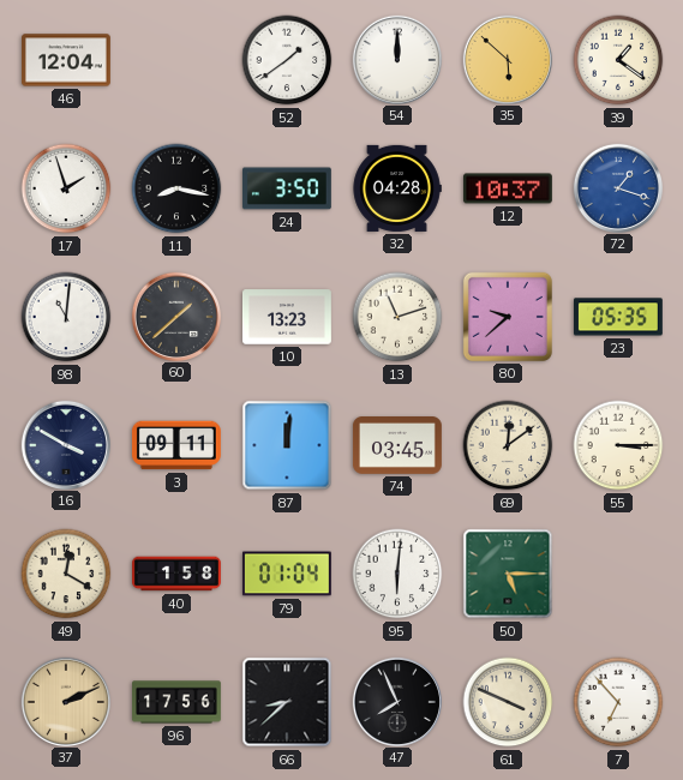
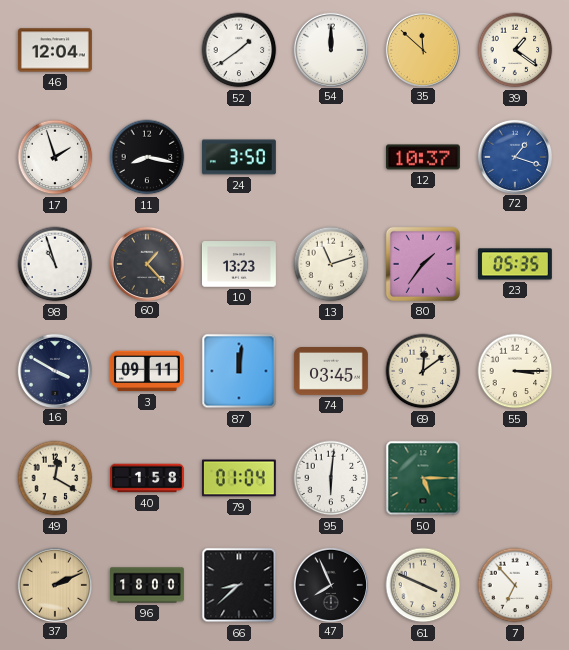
35: 5:52 -> 11:52 (422, 49)
32: 04:28 -> none (397, 188)
98: 11:01 -> 10:57 (55, 264)
60: 1:38 -> 1:23 (146, 263)
80: 9:38 -> 1:36 (423, 264)
96: 17:56 -> 18:00 (148, 585)
